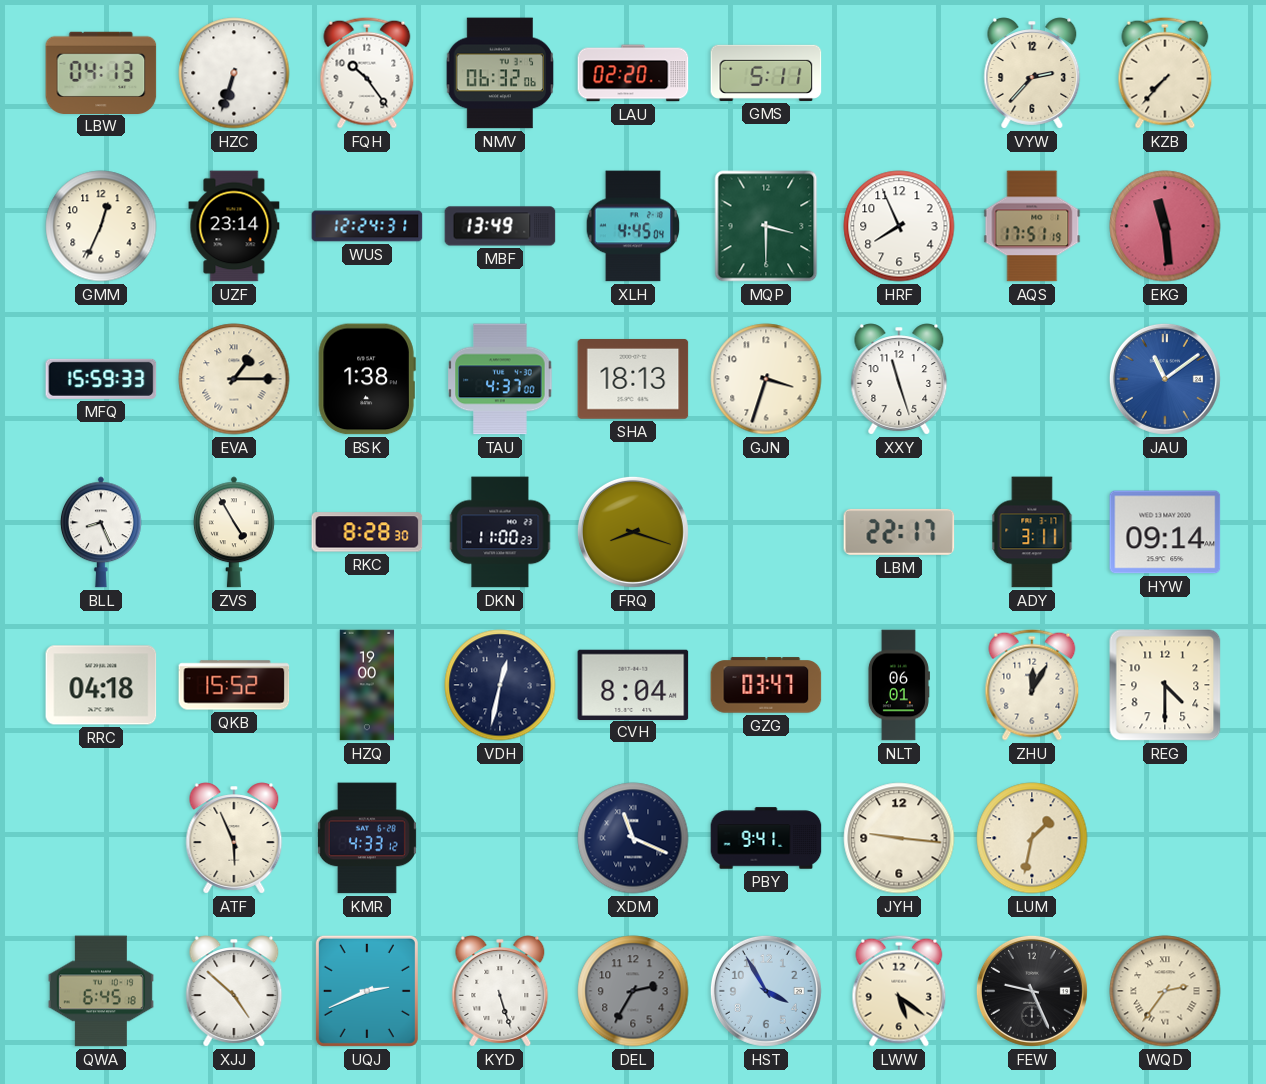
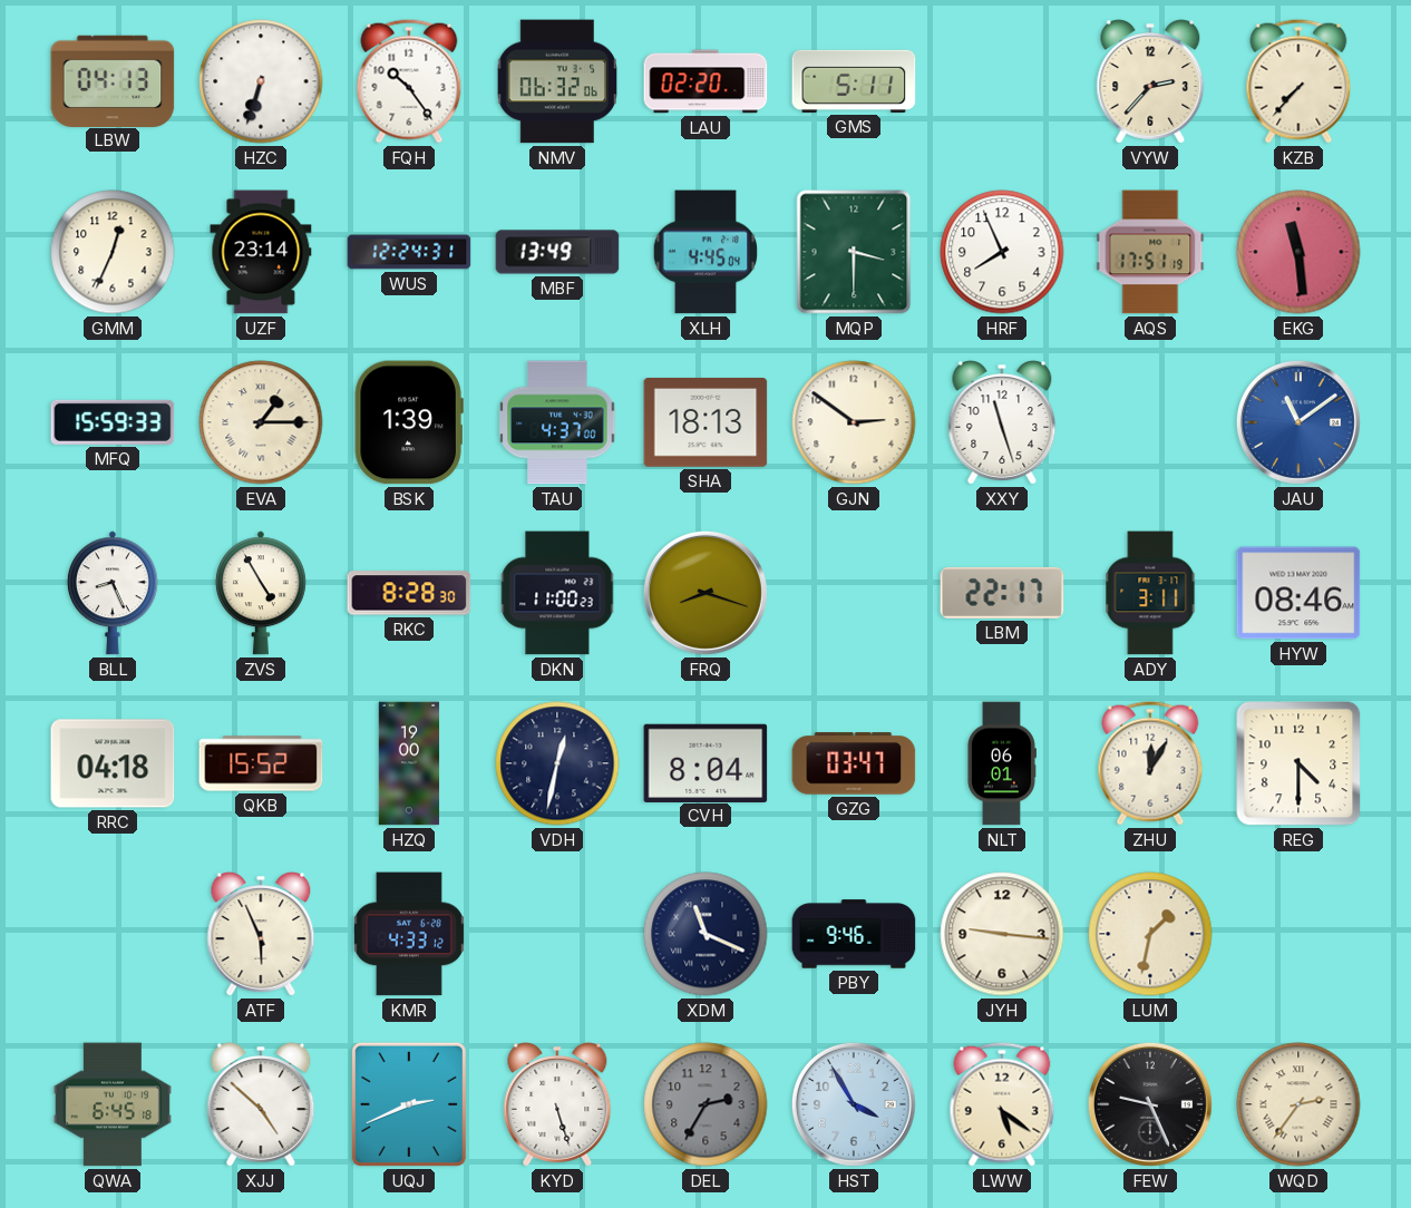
BSK: 1:38 -> 1:39 (409, 422)
GJN: 3:33 -> 2:51 (854, 422)
HYW: 09:14 -> 08:46 (1298, 593)
PBY: 9:41 -> 9:46 (854, 934)
